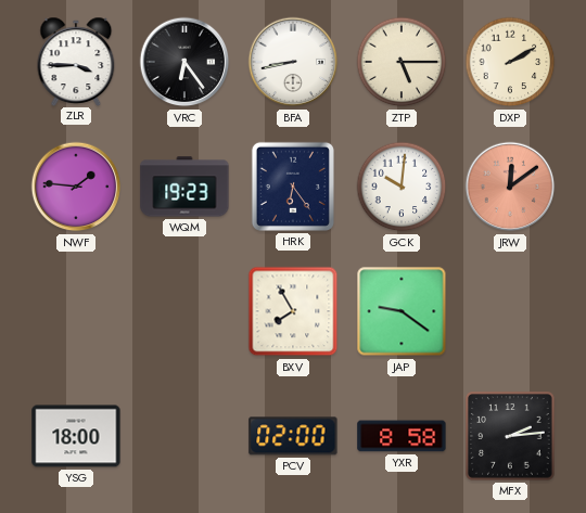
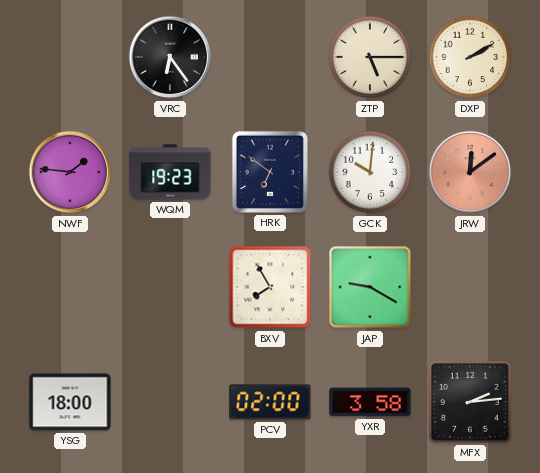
ZLR: 3:45 -> none (76, 61)
BFA: 8:43 -> none (293, 62)
HRK: 6:24 -> 6:51 (270, 172)
JAP: 9:21 -> 9:20 (370, 287)
YXR: 8:58 -> 3:58 (370, 402)
